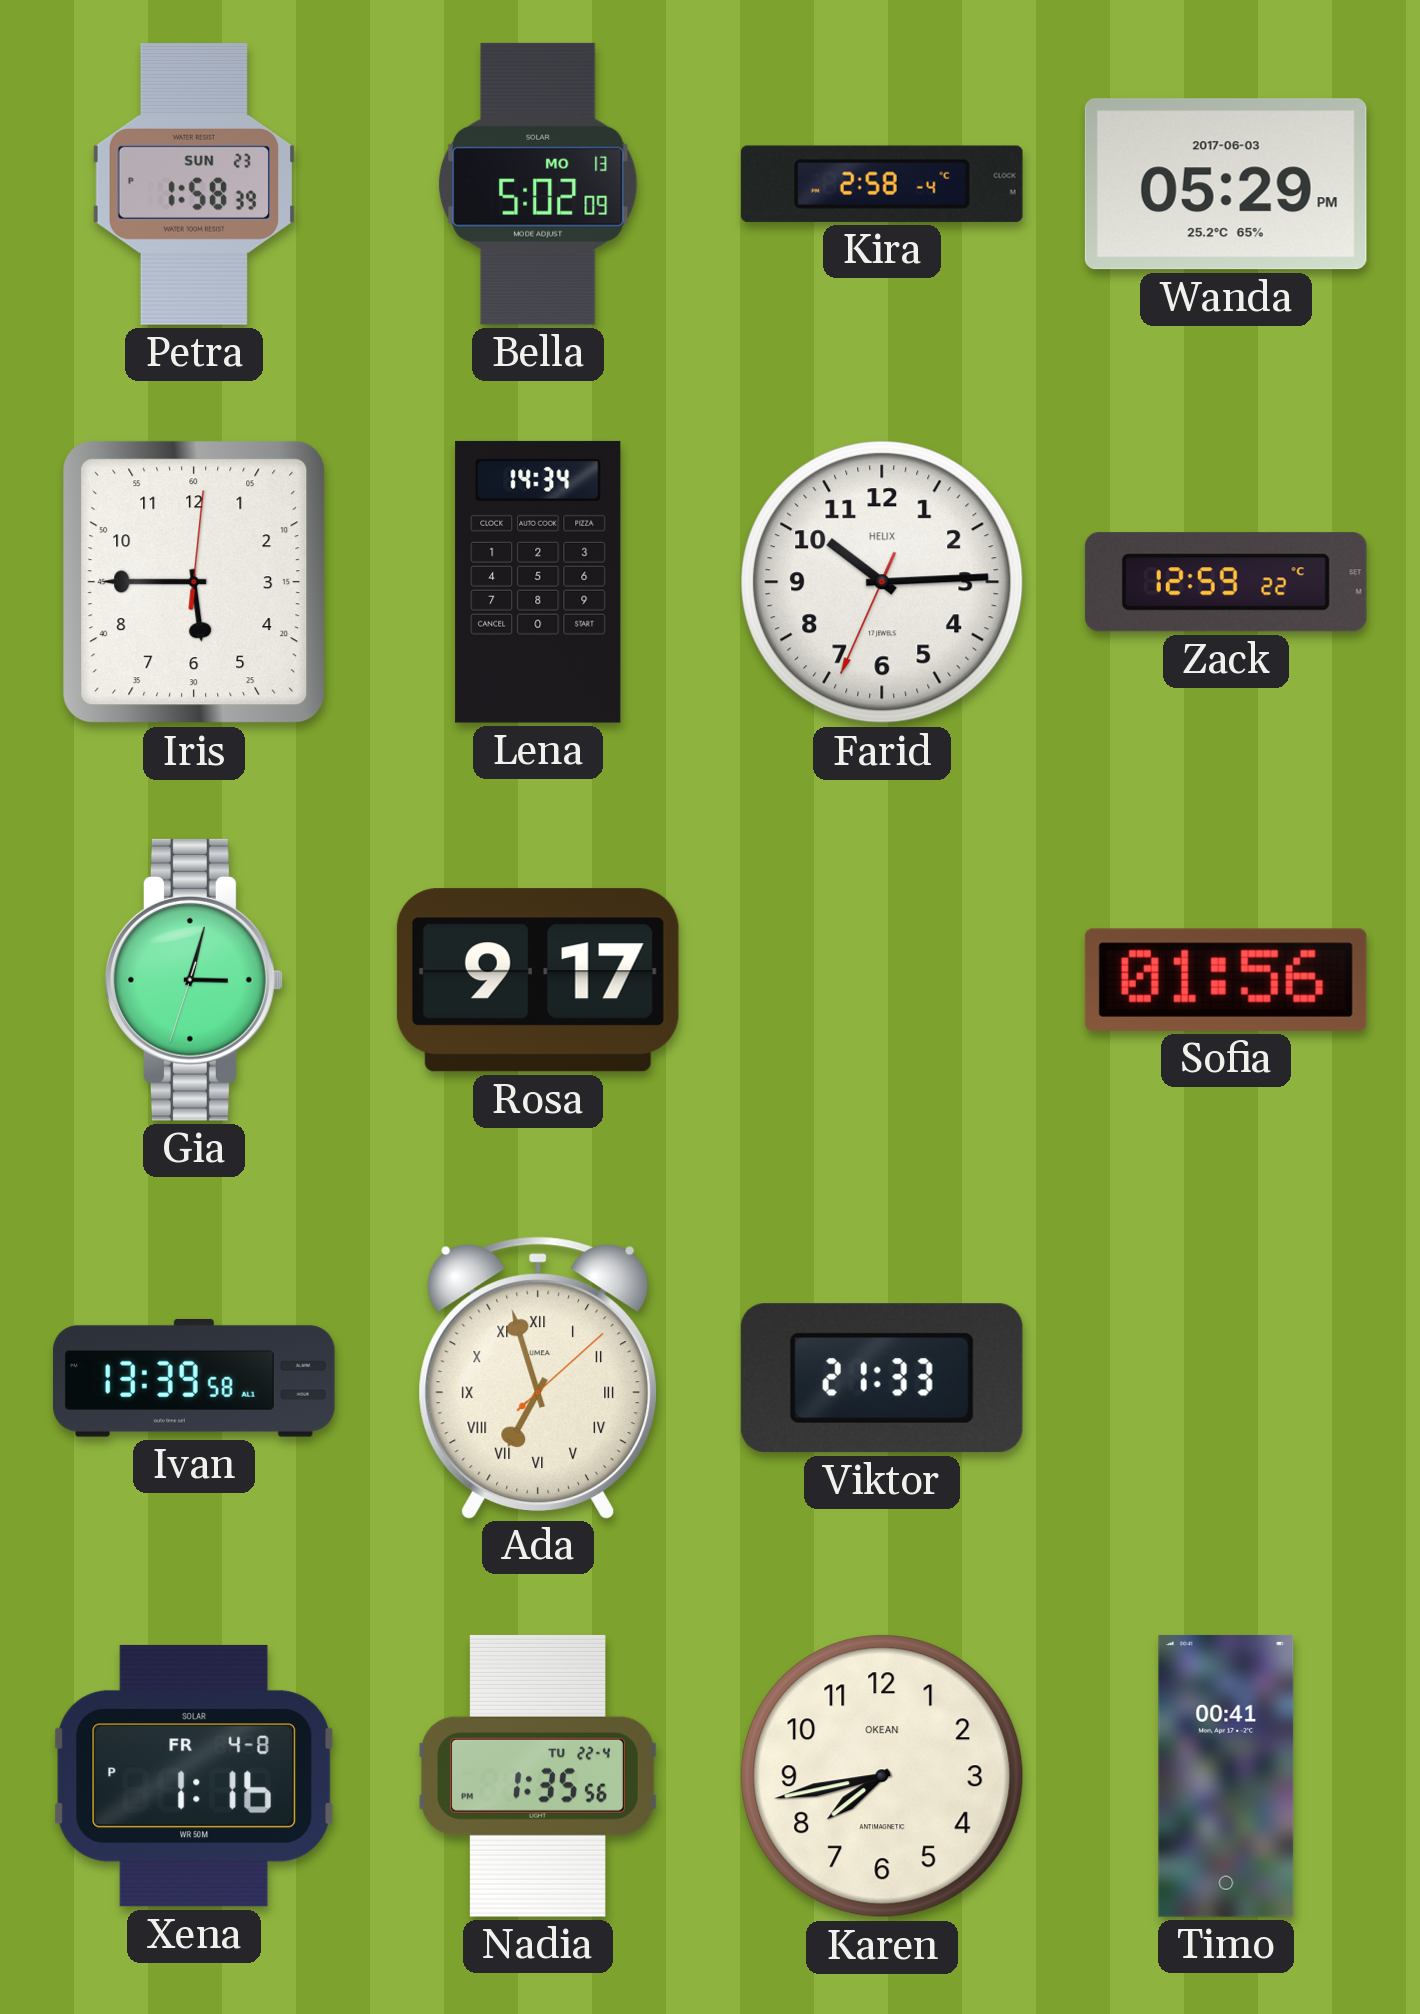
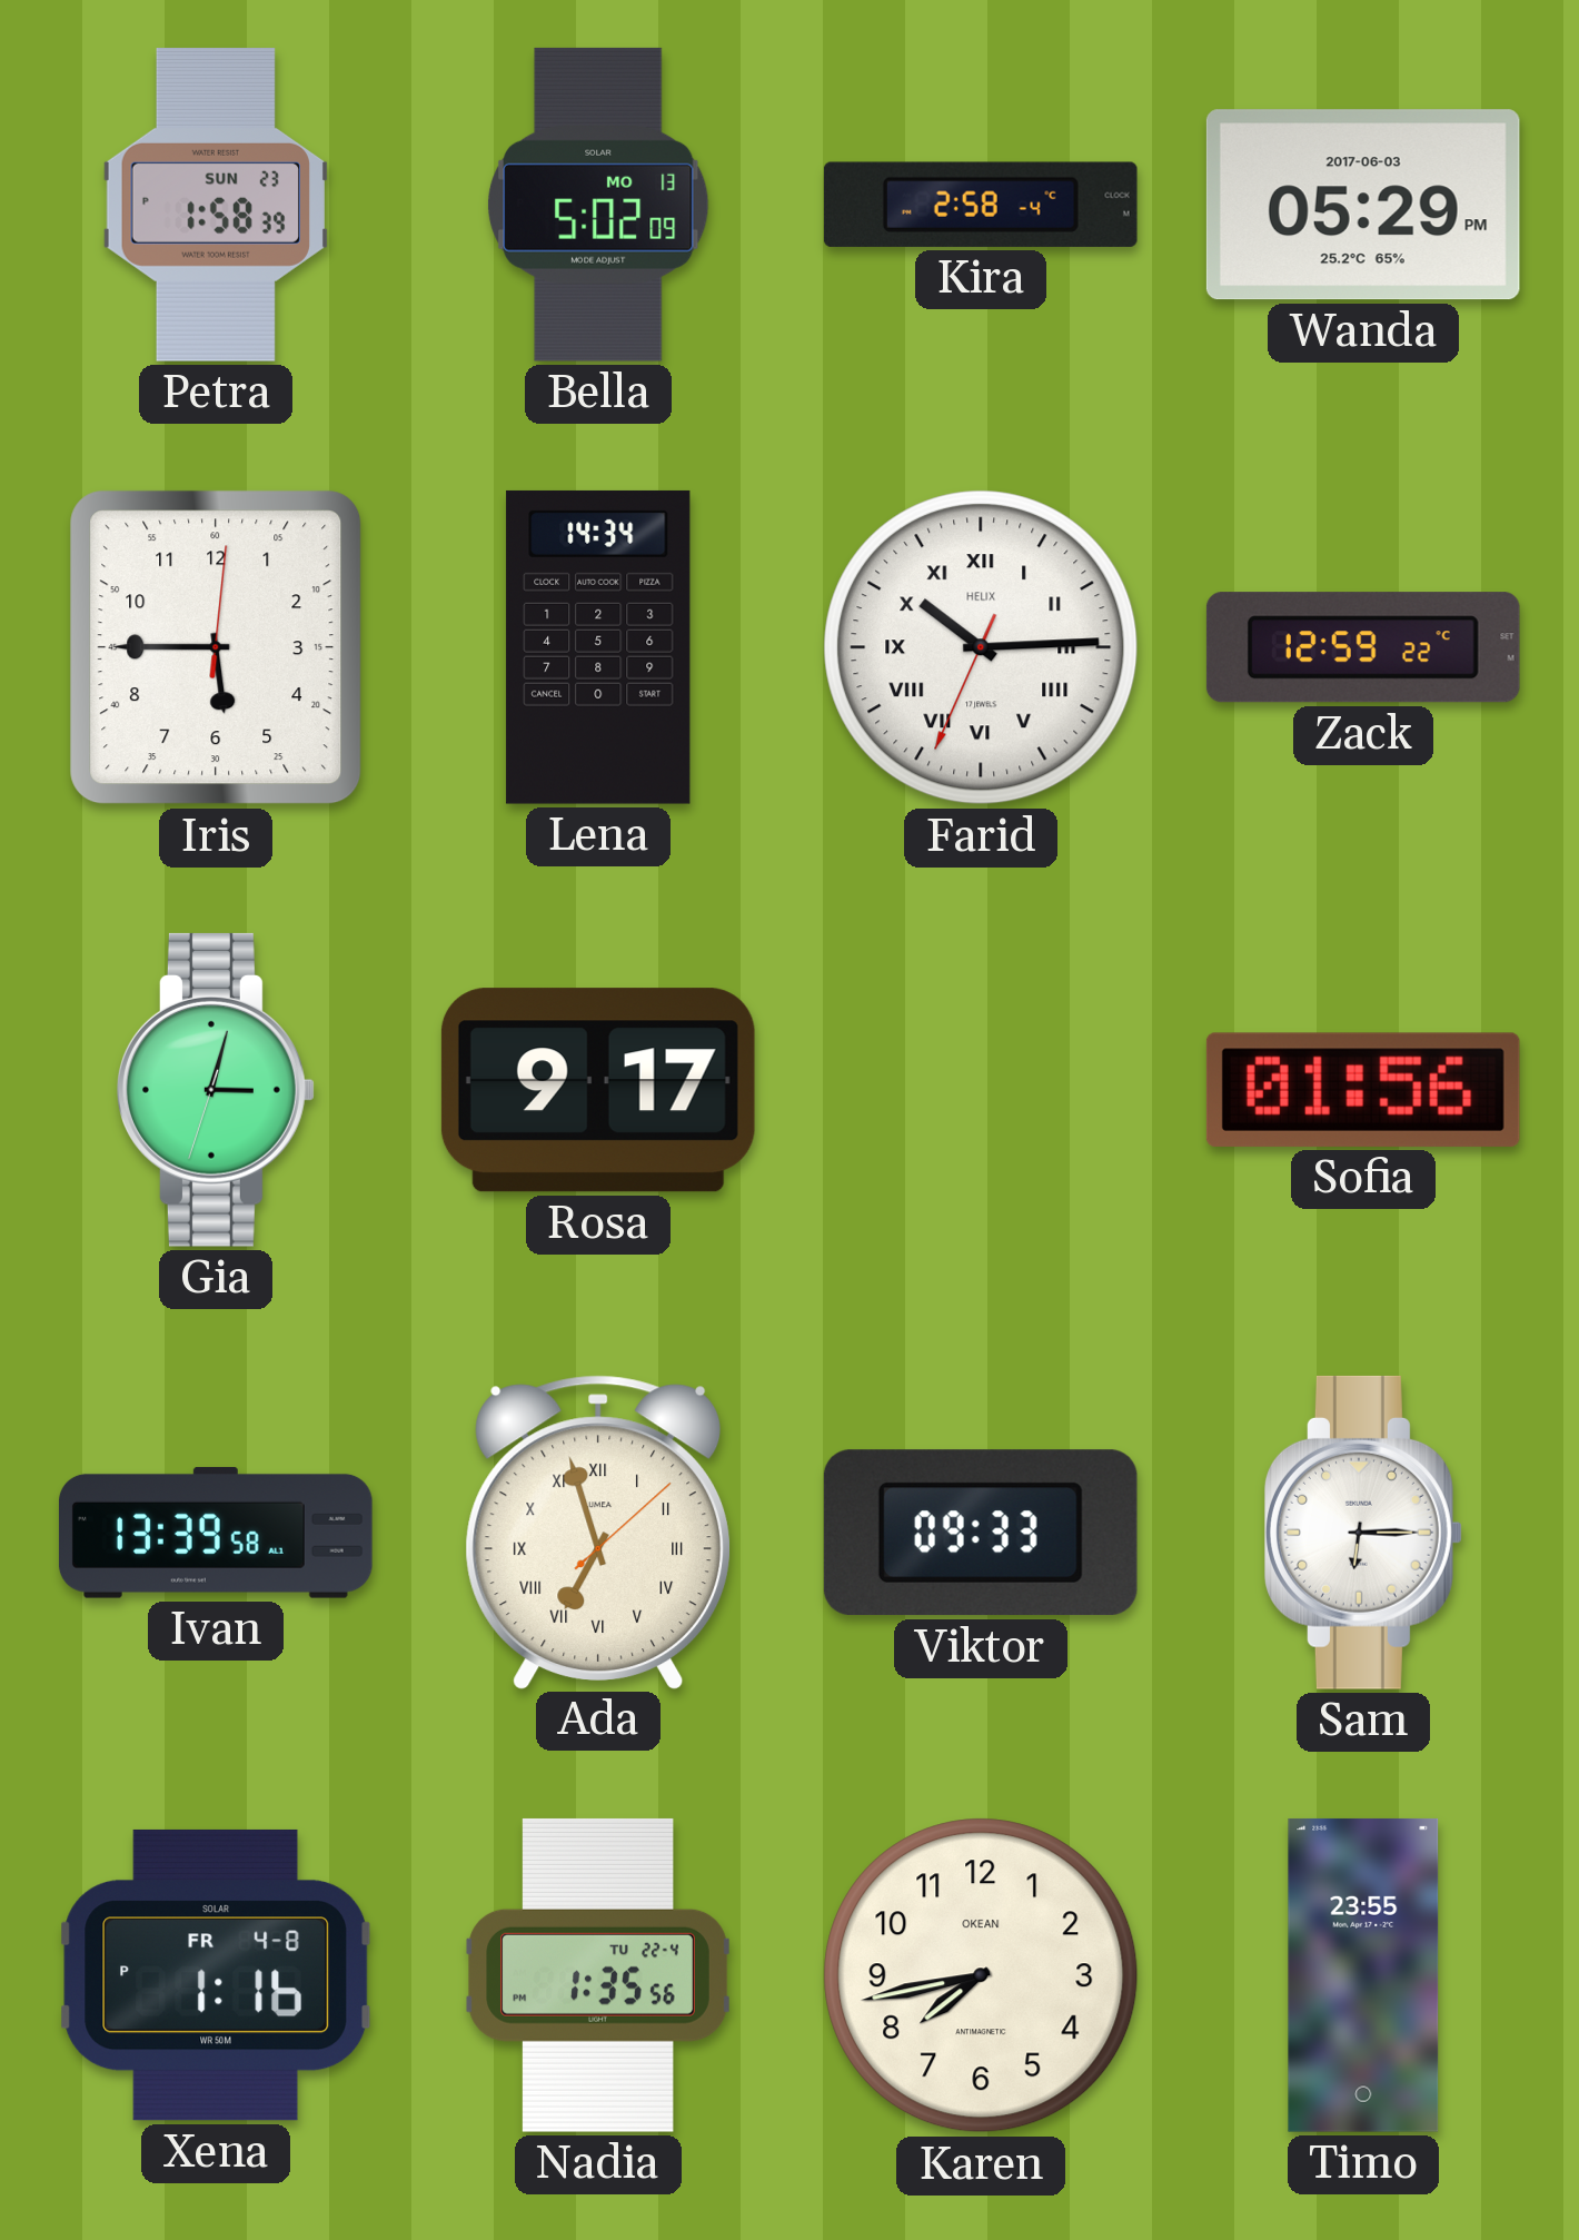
Farid numerals: Arabic -> Roman (981, 647)
Viktor: 21:33 -> 09:33 (981, 1533)
Sam: none -> 6:15 (1364, 1533)
Timo: 00:41 -> 23:55 (1363, 1975)
